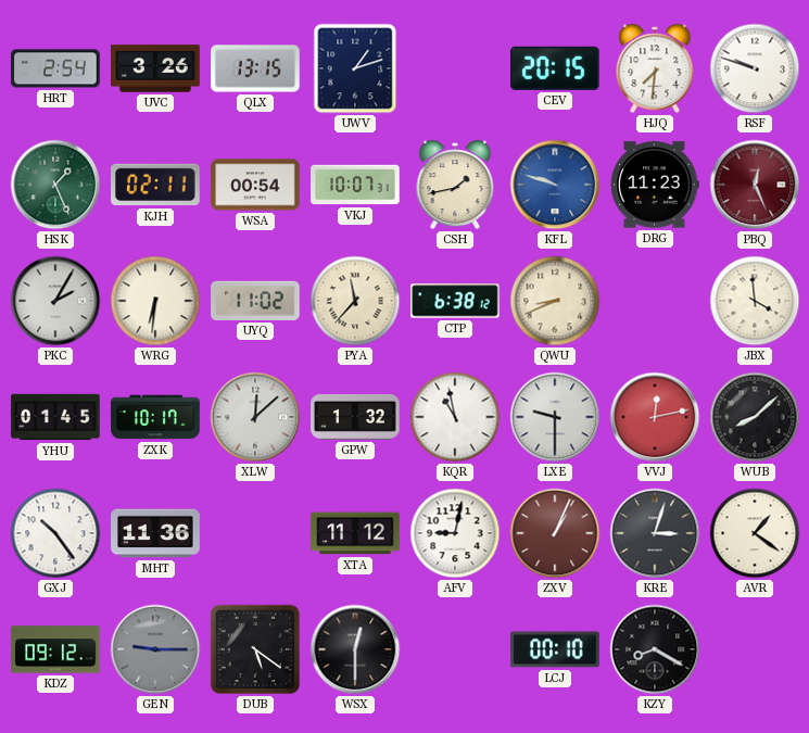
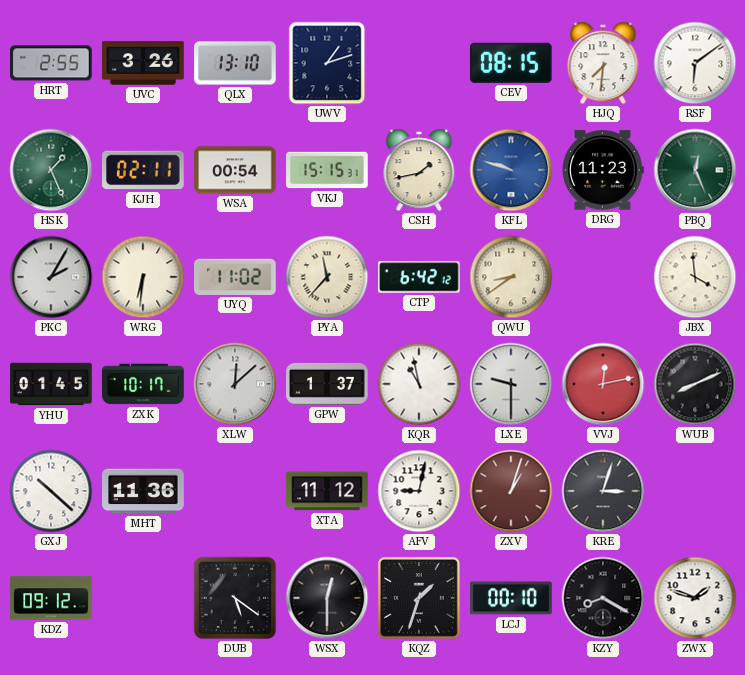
HRT: 2:54 -> 2:55 (51, 63)
QLX: 13:15 -> 13:10 (235, 63)
CEV: 20:15 -> 08:15 (512, 63)
RSF: 9:48 -> 6:09 (695, 63)
VKJ: 10:07 -> 15:15 (327, 170)
PBQ dial: burgundy -> green (695, 170)
CTP: 6:38 -> 6:42 (419, 277)
QWU: 8:41 -> 8:39 (511, 277)
GPW: 1:32 -> 1:37 (327, 384)
WUB: 8:08 -> 8:11 (695, 384)
GXJ: 10:24 -> 10:22 (51, 491)
ZXV: 1:04 -> 1:03 (511, 491)
AVR: 1:21 -> none (755, 533)
GEN: 9:15 -> none (155, 649)
KQZ: none -> 1:33 (419, 598)
ZWX: none -> 1:48 (695, 598)
